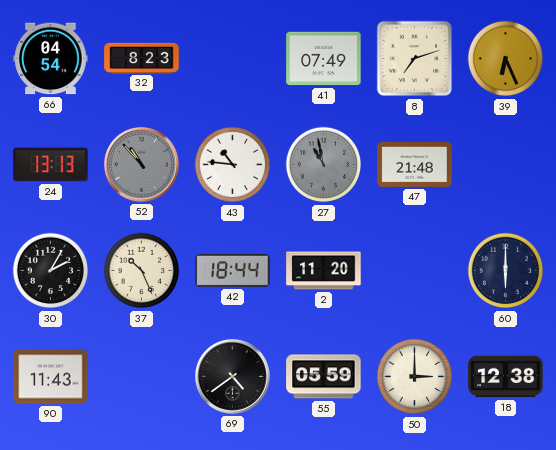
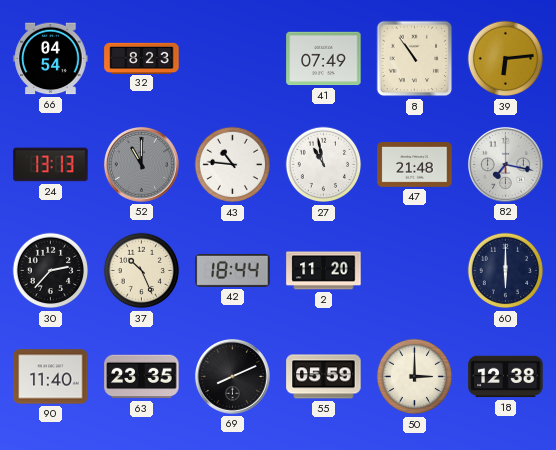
8: 7:12 -> 10:54 (415, 59)
39: 6:26 -> 6:14 (506, 59)
52: 10:53 -> 11:00 (141, 164)
27 dial: grey -> white (324, 165)
82: none -> 7:17 (505, 164)
30: 2:05 -> 2:37 (51, 271)
90: 11:43 -> 11:40 (51, 377)
63: none -> 23:35 (142, 377)
69: 4:39 -> 8:11 (232, 376)
